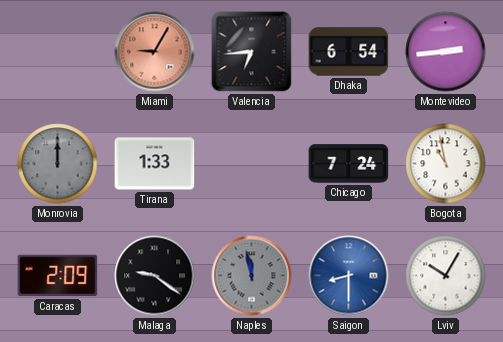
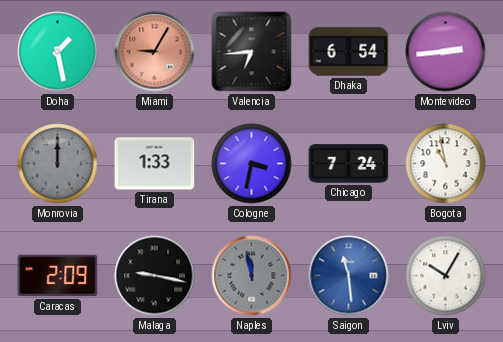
Doha: none -> 1:28 (58, 52)
Cologne: none -> 3:32 (252, 164)
Malaga: 9:21 -> 9:17 (155, 276)
Saigon: 8:30 -> 11:29 (349, 276)
